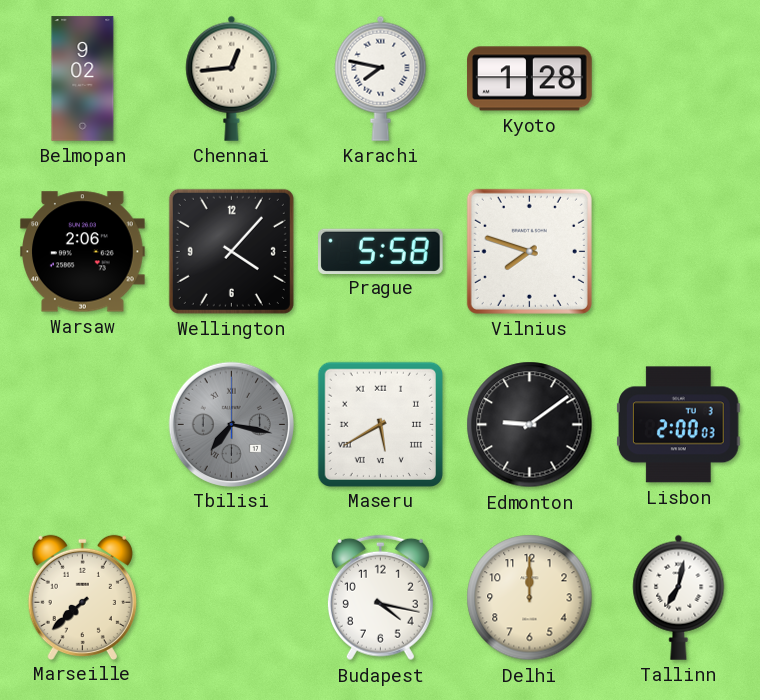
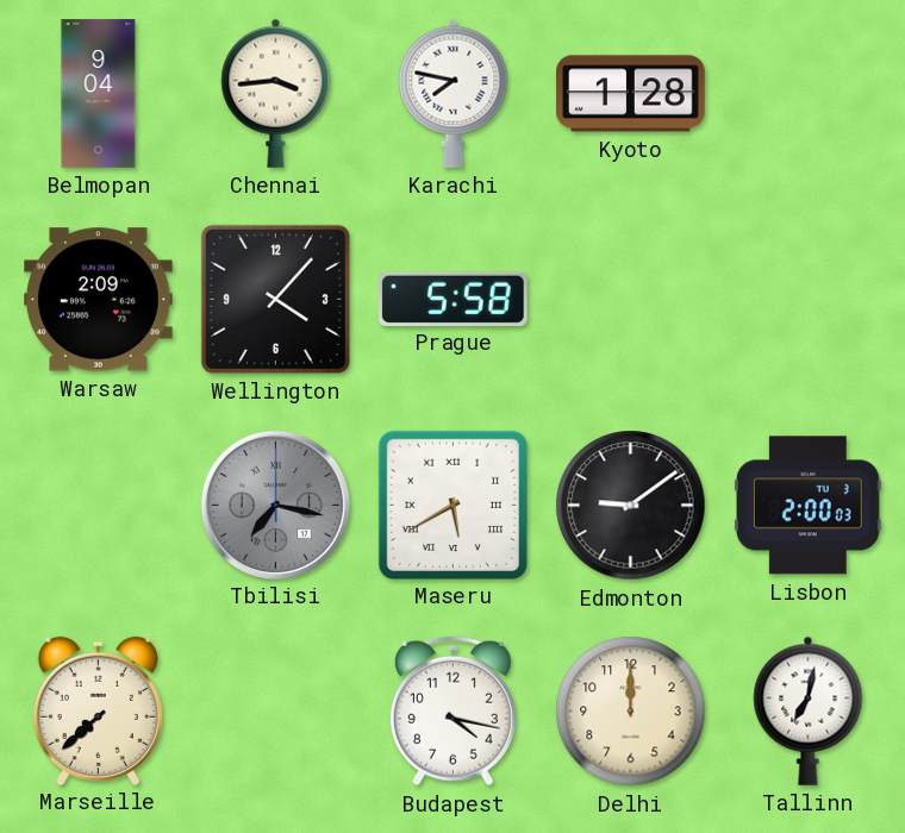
Belmopan: 9:02 -> 9:04 (99, 94)
Chennai: 12:44 -> 3:44 (276, 93)
Warsaw: 2:06 -> 2:09 (99, 300)
Vilnius: 7:48 -> none (529, 251)
